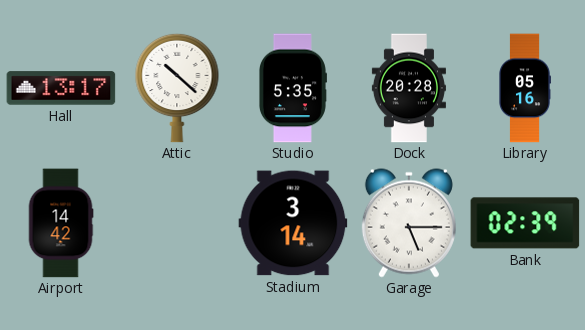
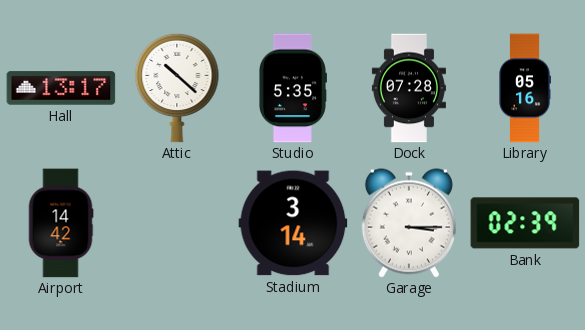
Dock: 20:28 -> 07:28 (409, 88)
Garage: 5:15 -> 3:15 (409, 223)
